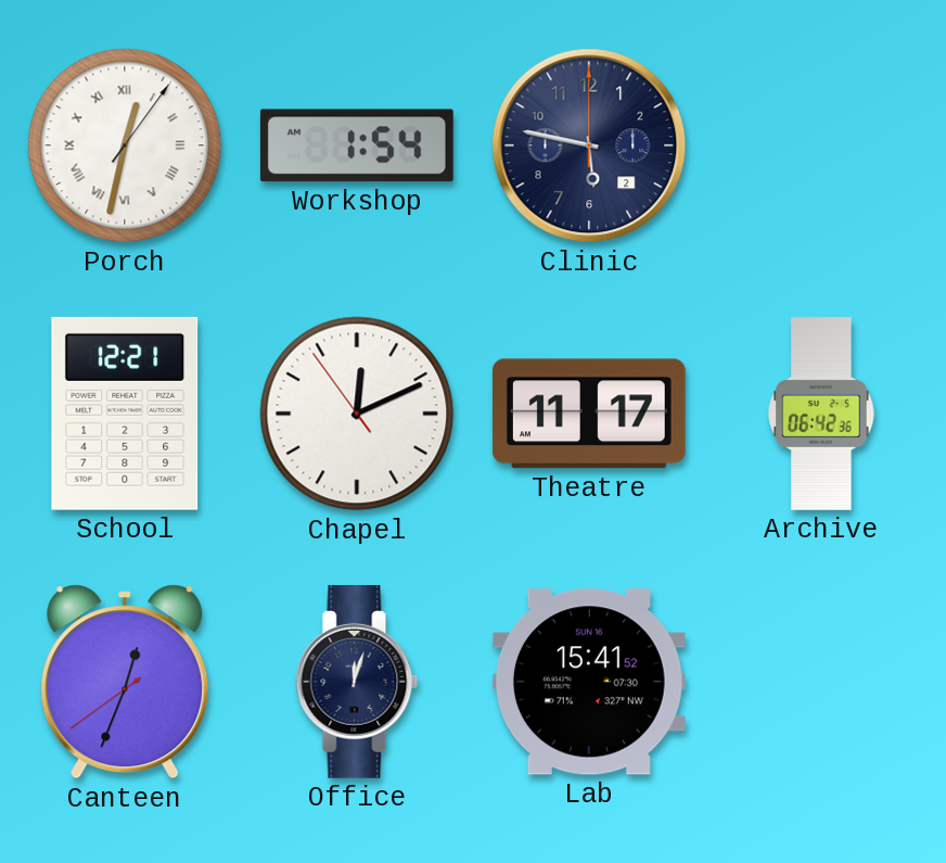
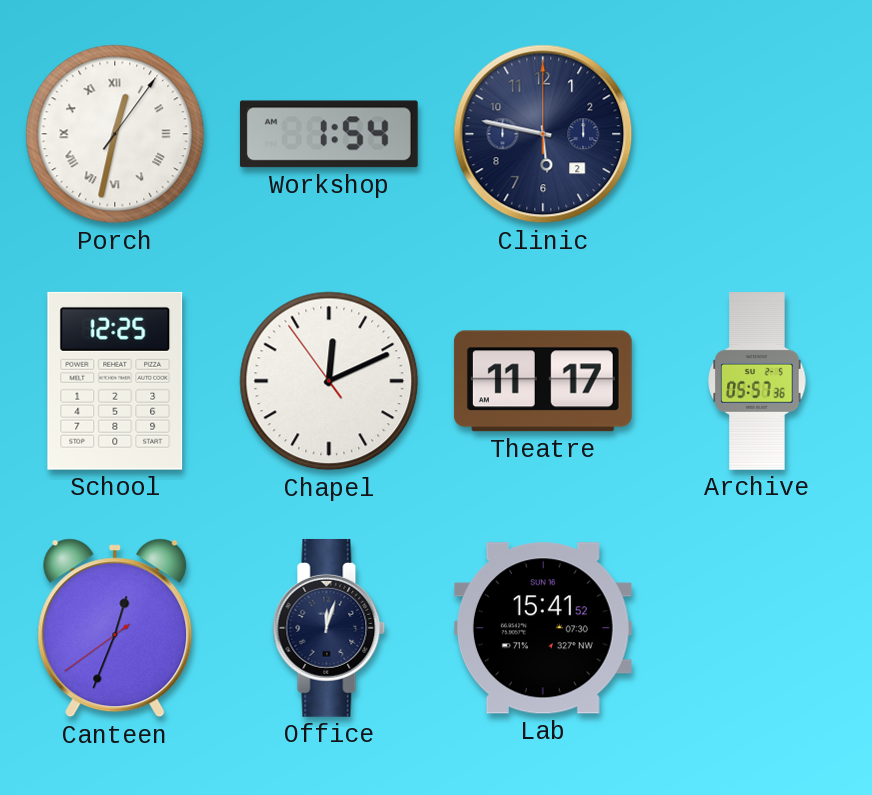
School: 12:21 -> 12:25 (115, 381)
Archive: 06:42 -> 05:57 (757, 382)
